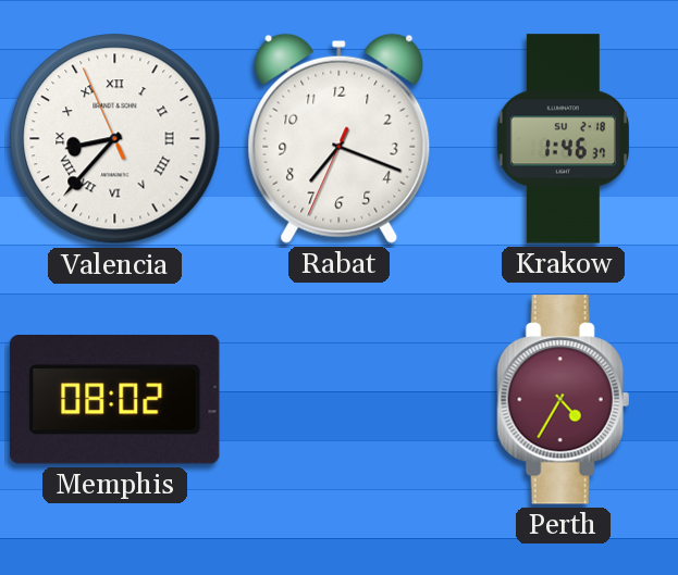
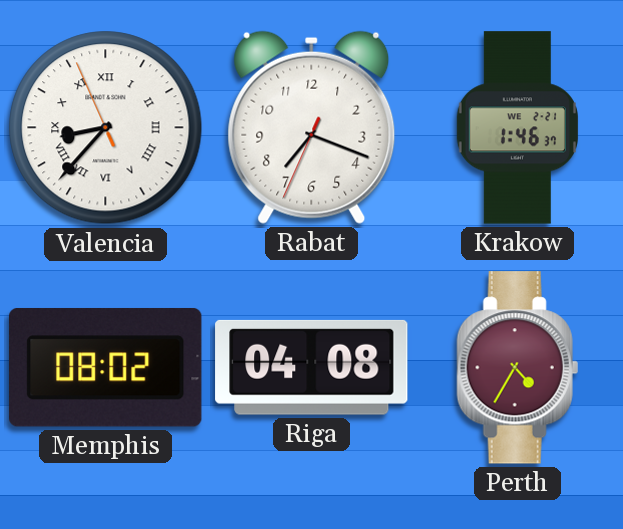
Krakow date: SU 2-18 -> WE 2-21 (517, 128)
Riga: none -> 04:08 (312, 367)
